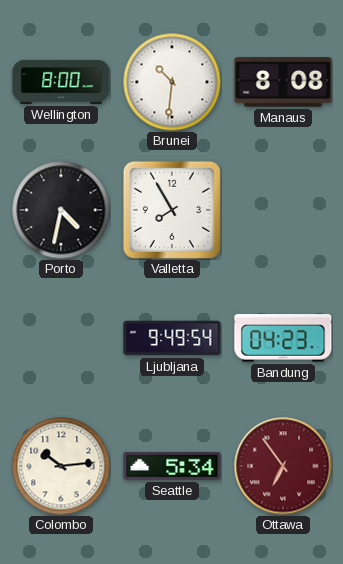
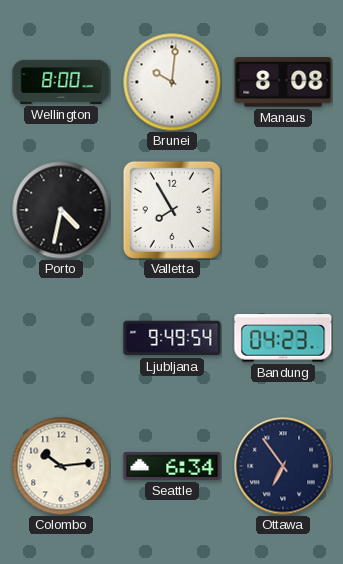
Brunei: 10:31 -> 10:01 (172, 82)
Seattle: 5:34 -> 6:34 (172, 466)
Ottawa dial: burgundy -> navy (283, 466)
